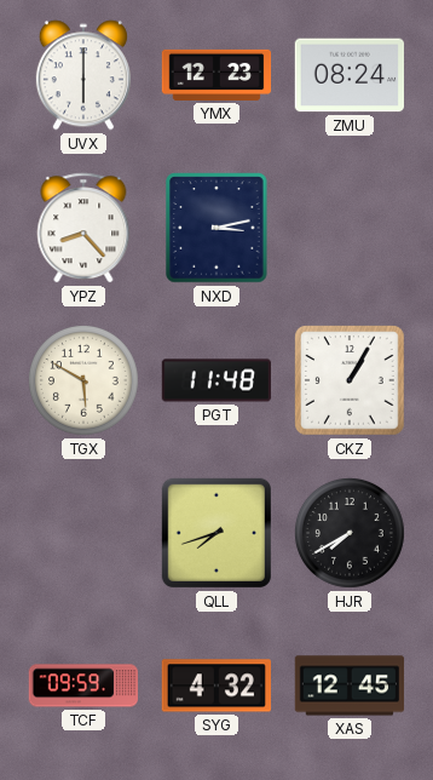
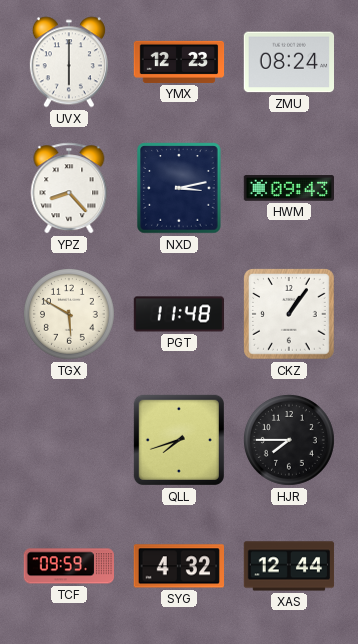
HWM: none -> 09:43 (288, 188)
CKZ: 1:05 -> 1:06 (290, 315)
HJR: 7:40 -> 7:45 (290, 441)
XAS: 12:45 -> 12:44 (289, 566)
